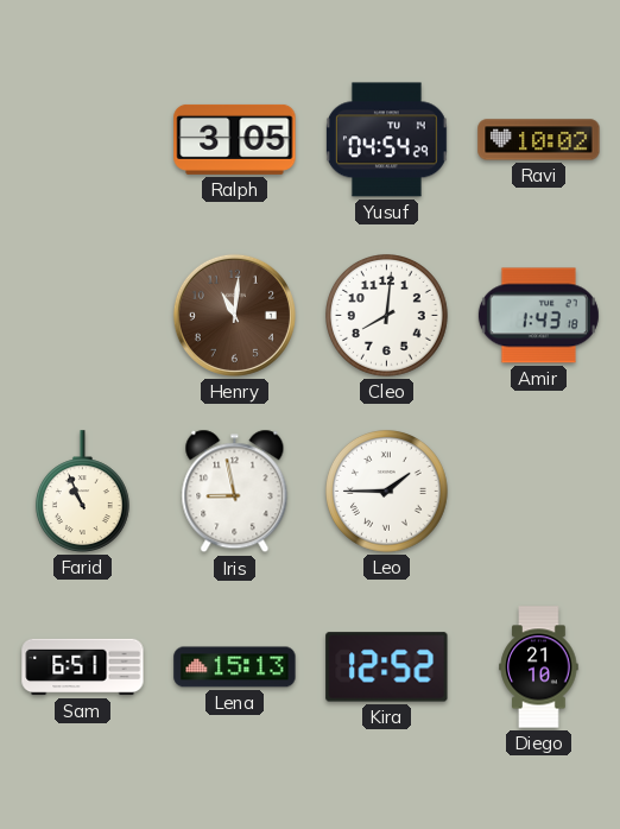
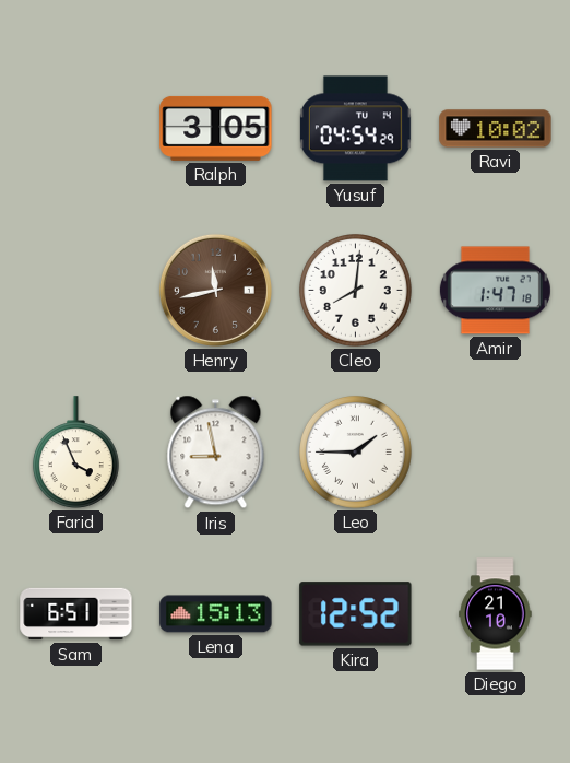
Henry: 11:01 -> 11:43 (215, 290)
Amir: 1:43 -> 1:47 (495, 291)
Farid: 10:56 -> 3:56 (75, 453)
